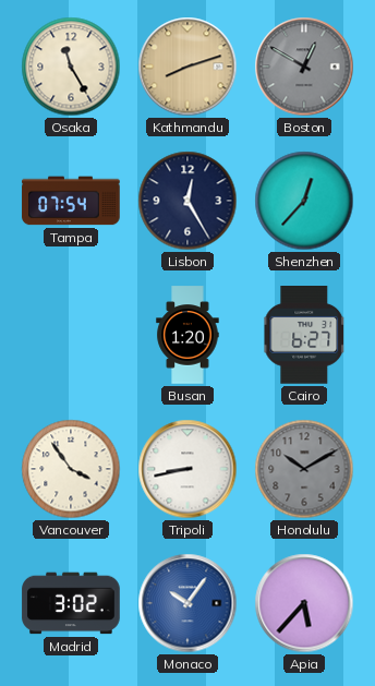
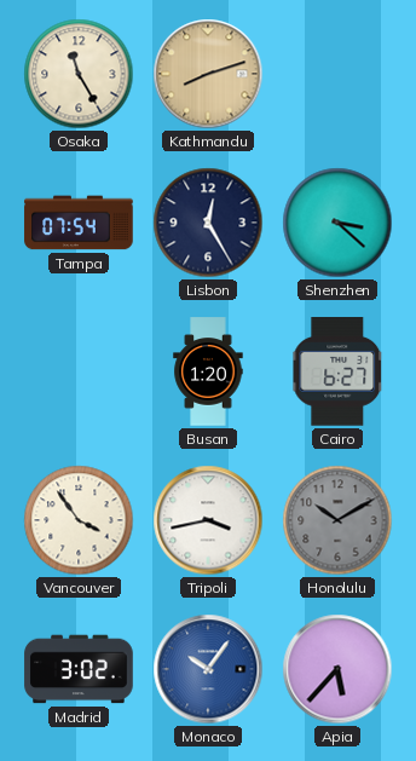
Boston: 12:50 -> none (304, 67)
Shenzhen: 12:37 -> 3:22 (337, 223)
Tripoli: 8:43 -> 3:43 (208, 520)
